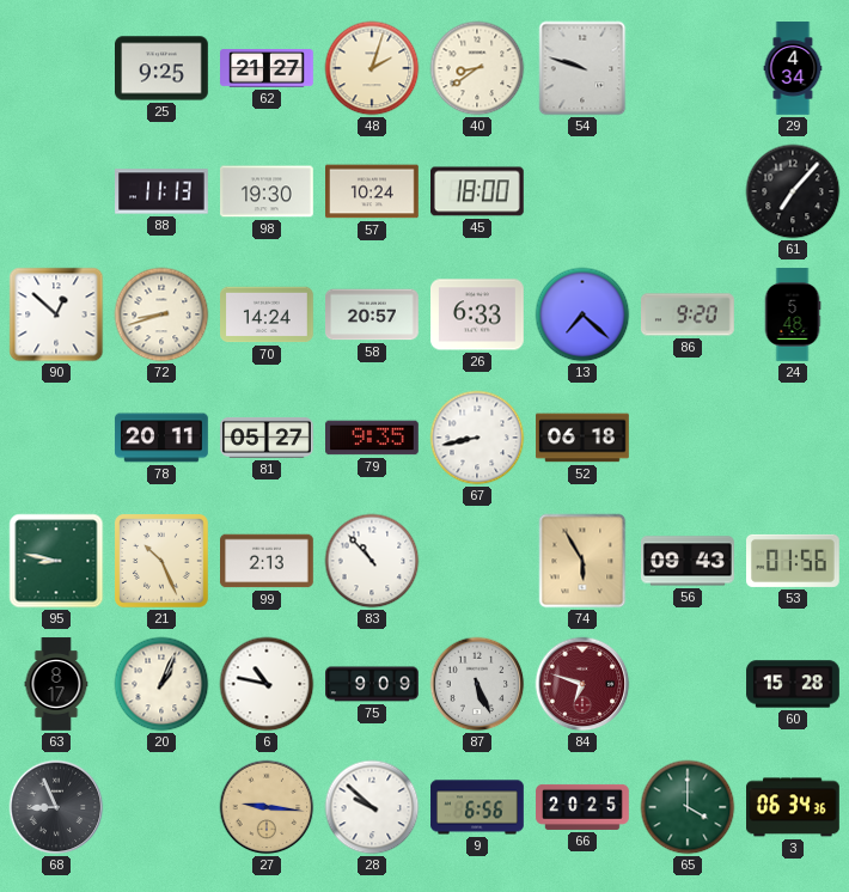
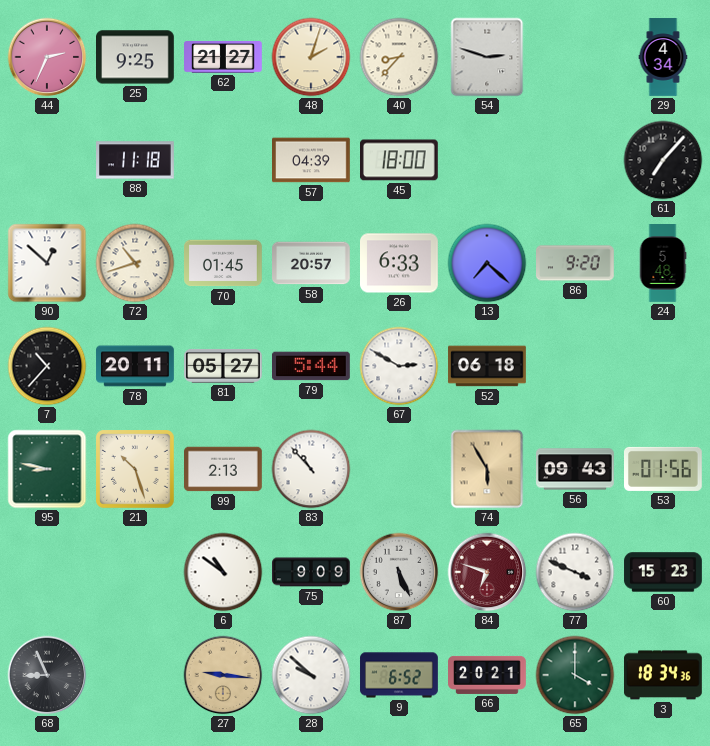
44: none -> 2:34 (47, 57)
40: 8:39 -> 8:37 (399, 57)
54: 9:48 -> 2:48 (487, 57)
88: 11:13 -> 11:18 (135, 160)
98: 19:30 -> none (268, 191)
57: 10:24 -> 04:39 (312, 160)
72: 8:42 -> 10:42 (135, 263)
70: 14:24 -> 01:45 (224, 263)
7: none -> 10:37 (47, 366)
79: 9:35 -> 5:44 (312, 366)
67: 8:43 -> 2:50 (399, 366)
21: 10:26 -> 10:27 (136, 470)
63: 8:17 -> none (56, 684)
20: 1:04 -> none (161, 684)
6: 10:47 -> 10:51 (223, 572)
77: none -> 3:49 (575, 572)
60: 15:28 -> 15:23 (663, 572)
9: 6:56 -> 6:52 (399, 675)
66: 20:25 -> 20:21 (487, 675)
3: 06:34 -> 18:34 (664, 675)
